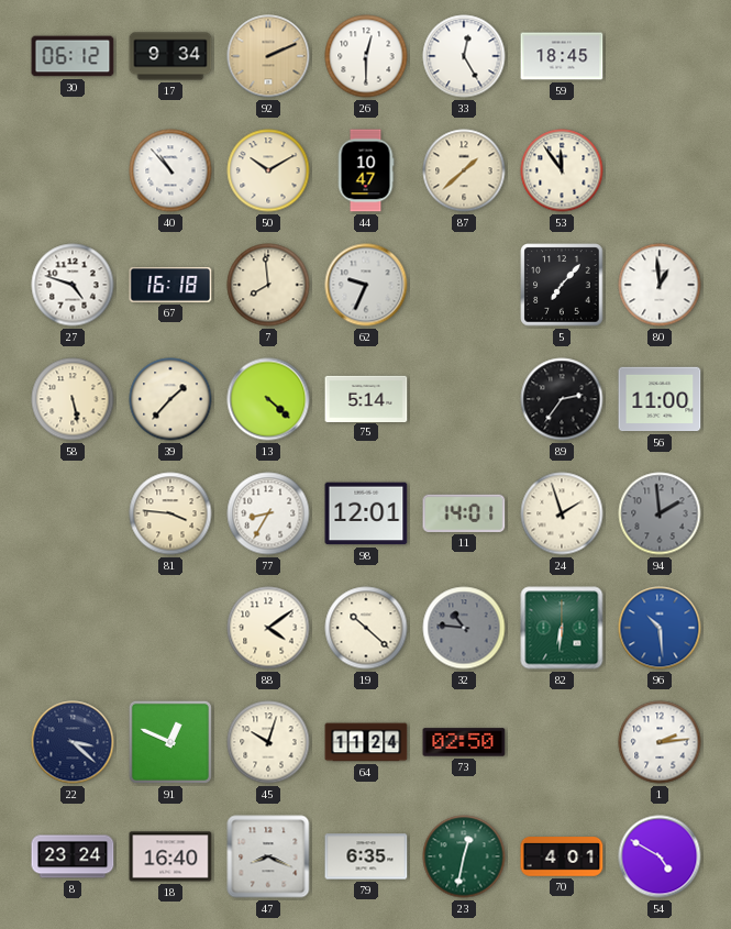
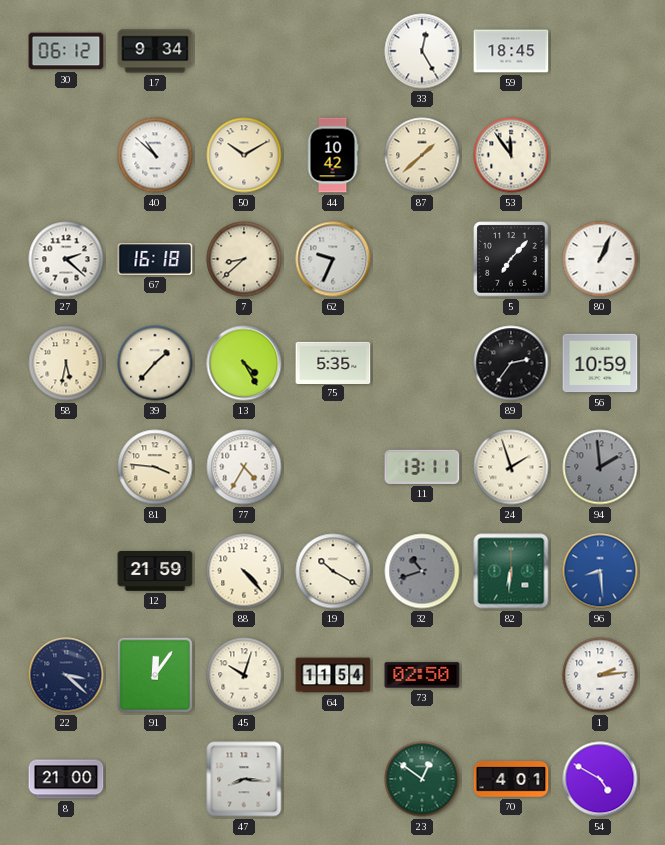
92: 2:11 -> none (268, 56)
26: 12:30 -> none (366, 56)
40: 10:53 -> 10:52 (155, 155)
44: 10:47 -> 10:42 (333, 155)
27: 4:48 -> 2:22 (66, 259)
7: 7:59 -> 8:38 (244, 259)
80: 12:59 -> 1:04 (600, 259)
58: 5:28 -> 5:32 (66, 363)
13: 4:22 -> 4:25 (244, 363)
75: 5:14 -> 5:35 (333, 362)
56: 11:00 -> 10:59 (600, 363)
77: 8:35 -> 4:35 (244, 467)
98: 12:01 -> none (366, 513)
11: 14:01 -> 13:11 (422, 467)
12: none -> 21:59 (155, 572)
88: 4:09 -> 4:23 (244, 571)
19: 10:22 -> 10:20 (333, 571)
32: 10:46 -> 10:42 (422, 571)
96: 10:29 -> 8:29 (600, 571)
91: 12:49 -> 12:06 (155, 675)
64: 11:24 -> 11:54 (333, 675)
8: 23:24 -> 21:00 (66, 779)
18: 16:40 -> none (170, 856)
47: 8:19 -> 8:16 (244, 779)
79: 6:35 -> none (366, 856)
23: 12:32 -> 12:51 (422, 779)
